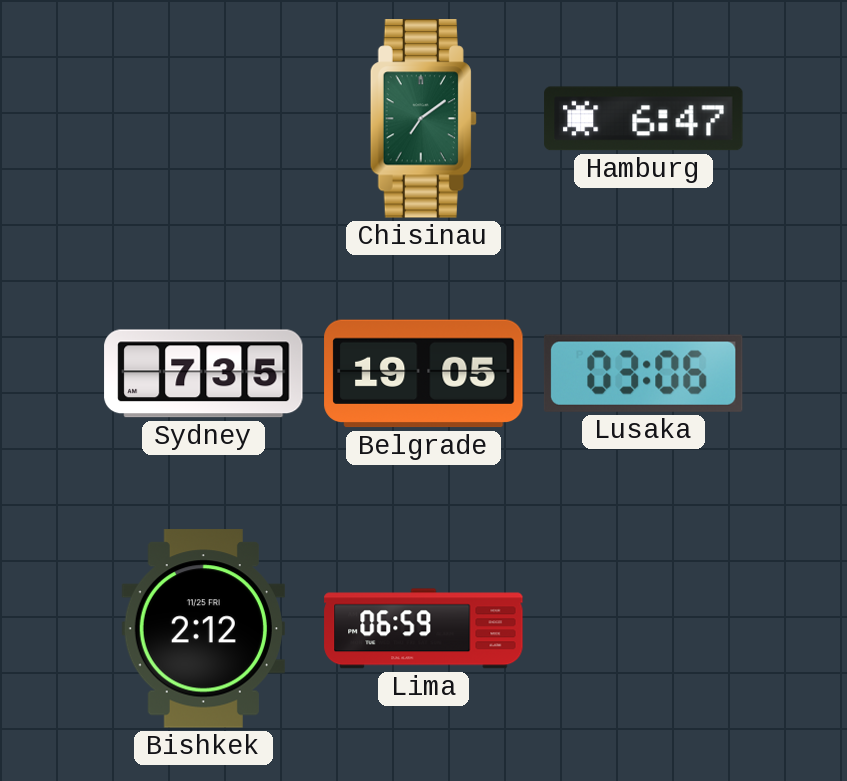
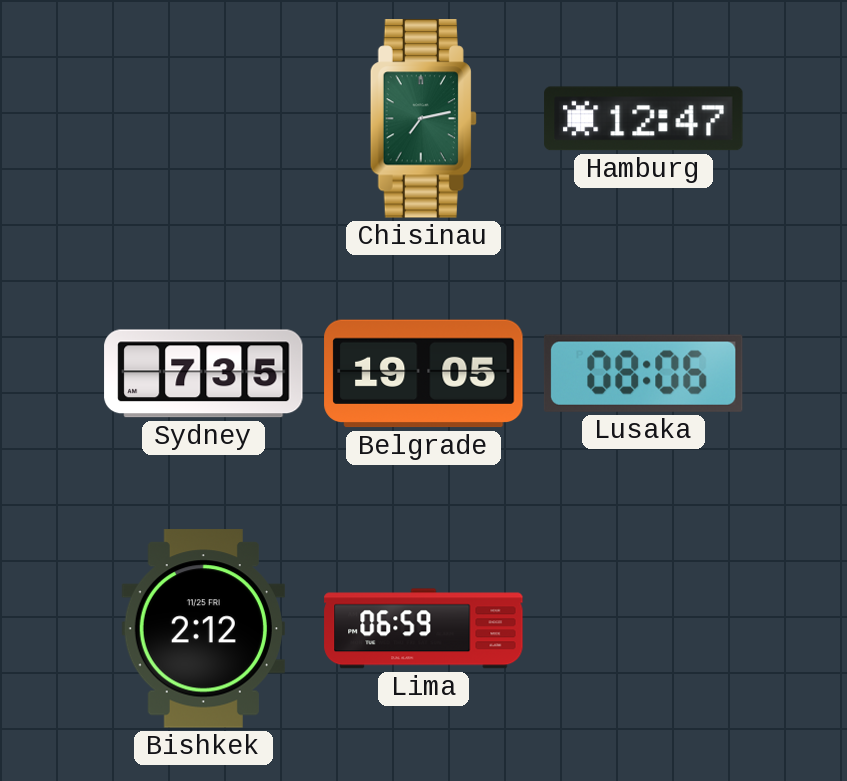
Chisinau: 7:09 -> 7:13 (423, 119)
Hamburg: 6:47 -> 12:47 (644, 119)
Lusaka: 03:06 -> 08:06 (643, 373)
